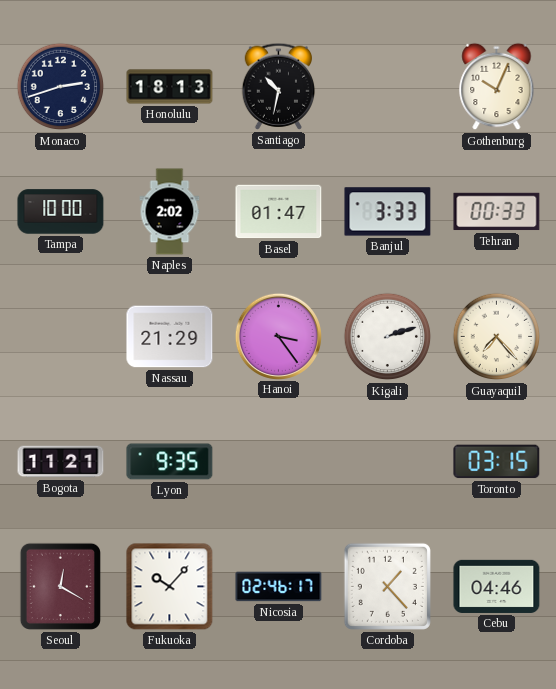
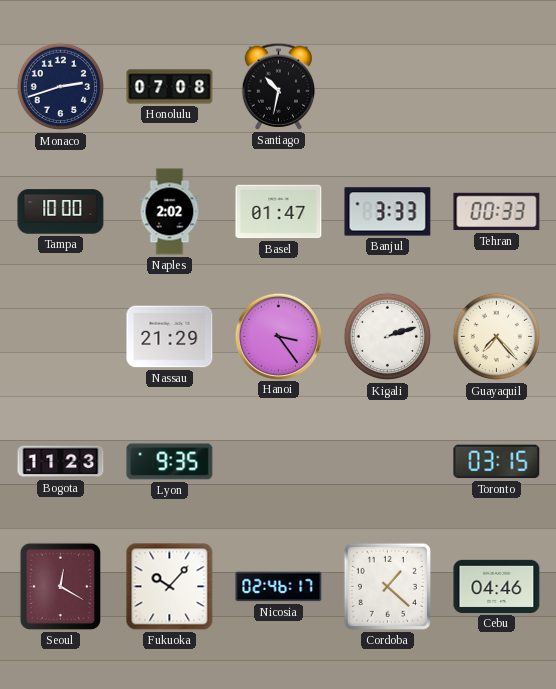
Honolulu: 18:13 -> 07:08 (170, 87)
Gothenburg: 10:04 -> none (497, 87)
Bogota: 11:21 -> 11:23 (61, 462)
Cordoba: 1:23 -> 1:22 (387, 586)
